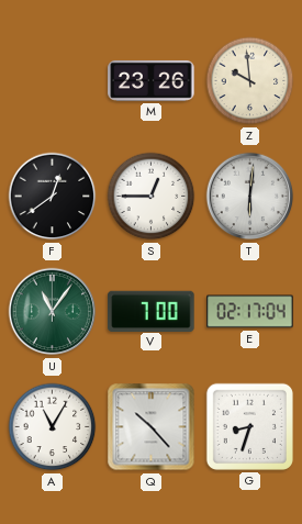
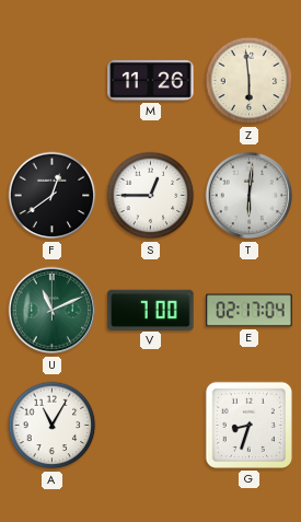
M: 23:26 -> 11:26 (151, 80)
Z: 9:59 -> 5:59 (250, 81)
U: 11:06 -> 11:11 (53, 311)
Q: 10:23 -> none (152, 427)
